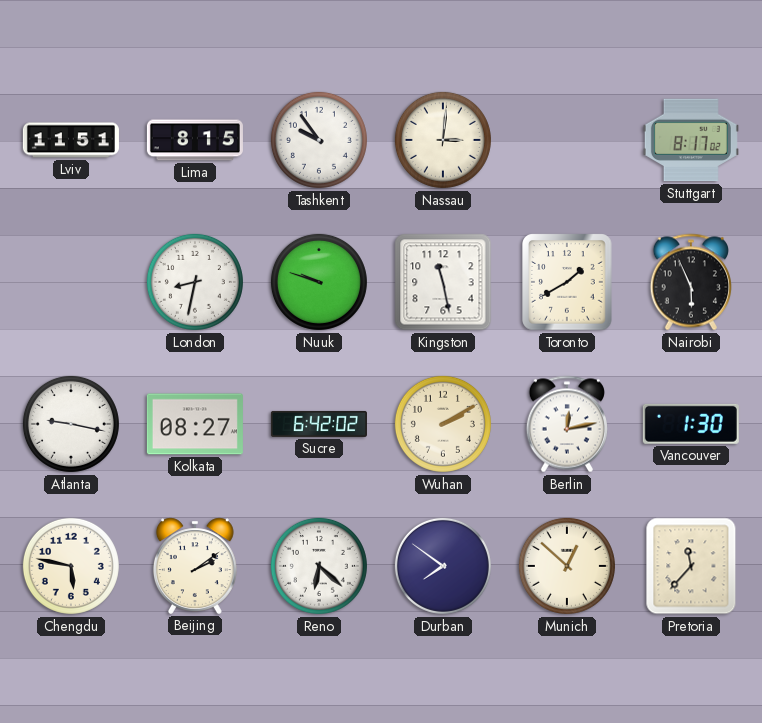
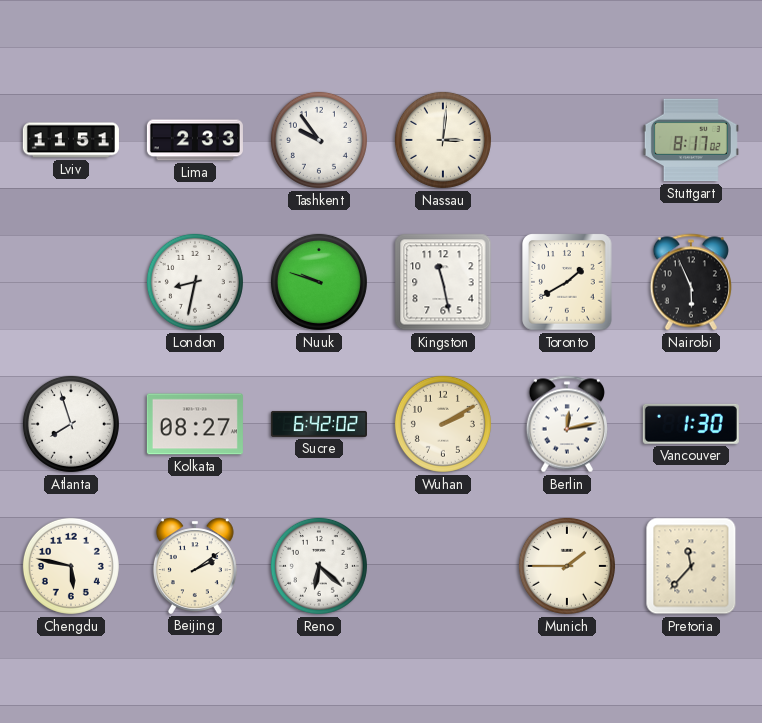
Lima: 8:15 -> 2:33 (195, 140)
Atlanta: 9:17 -> 7:57 (71, 424)
Durban: 7:51 -> none (443, 566)
Munich: 12:52 -> 1:45 (567, 566)
